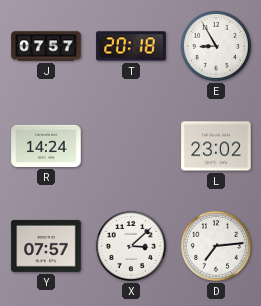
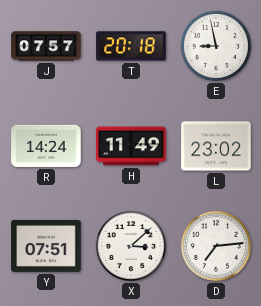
E: 8:55 -> 8:58 (216, 46)
H: none -> 11:49 (131, 146)
Y: 07:57 -> 07:51 (46, 246)
